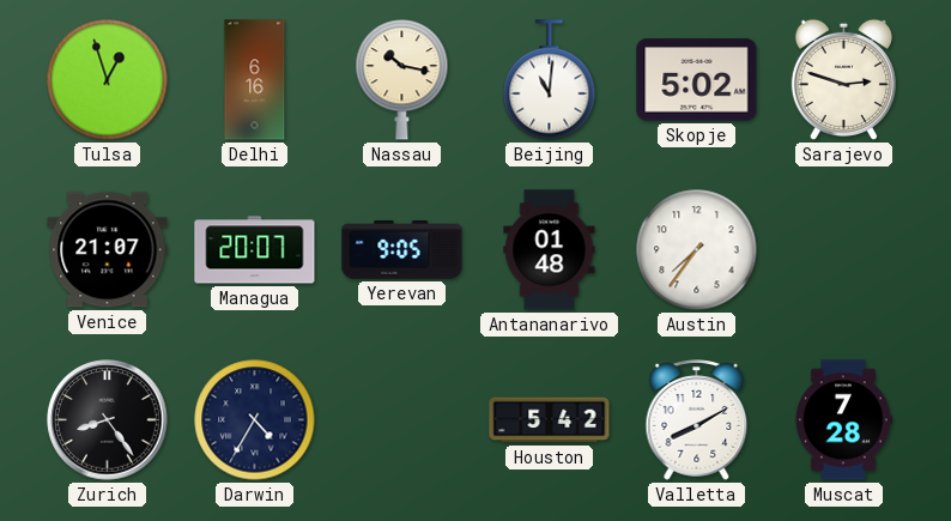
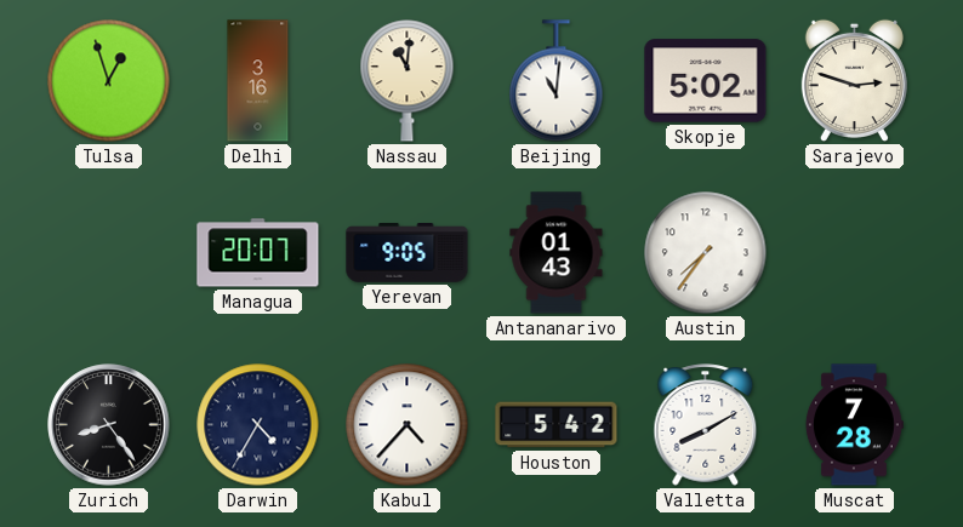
Delhi: 6:16 -> 3:16 (258, 81)
Nassau: 10:17 -> 11:01 (408, 81)
Venice: 21:07 -> none (108, 250)
Antananarivo: 01:48 -> 01:43 (557, 253)
Kabul: none -> 4:37 (408, 425)
